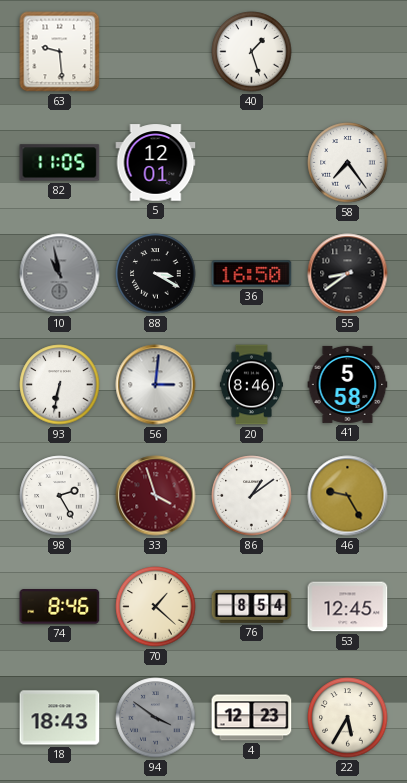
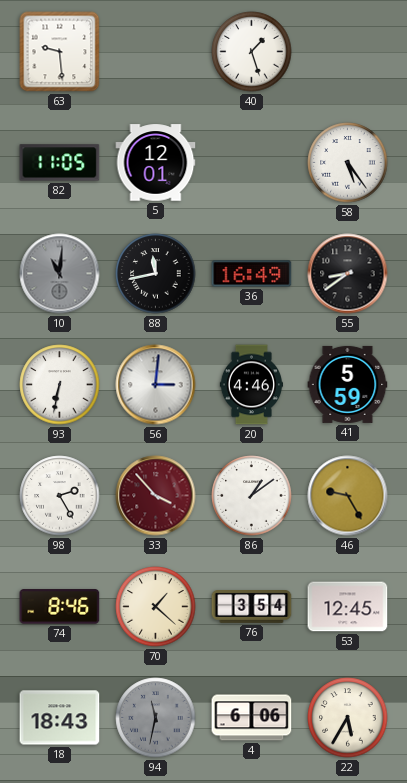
58: 7:24 -> 5:24 (348, 163)
10: 10:58 -> 11:01 (60, 274)
88: 3:20 -> 11:43 (156, 274)
36: 16:50 -> 16:49 (252, 274)
20: 8:46 -> 4:46 (251, 385)
41: 5:58 -> 5:59 (348, 384)
33: 3:57 -> 3:53 (156, 496)
76: 8:54 -> 3:54 (252, 607)
94: 3:51 -> 11:32 (156, 718)
4: 12:23 -> 6:06 (252, 718)
